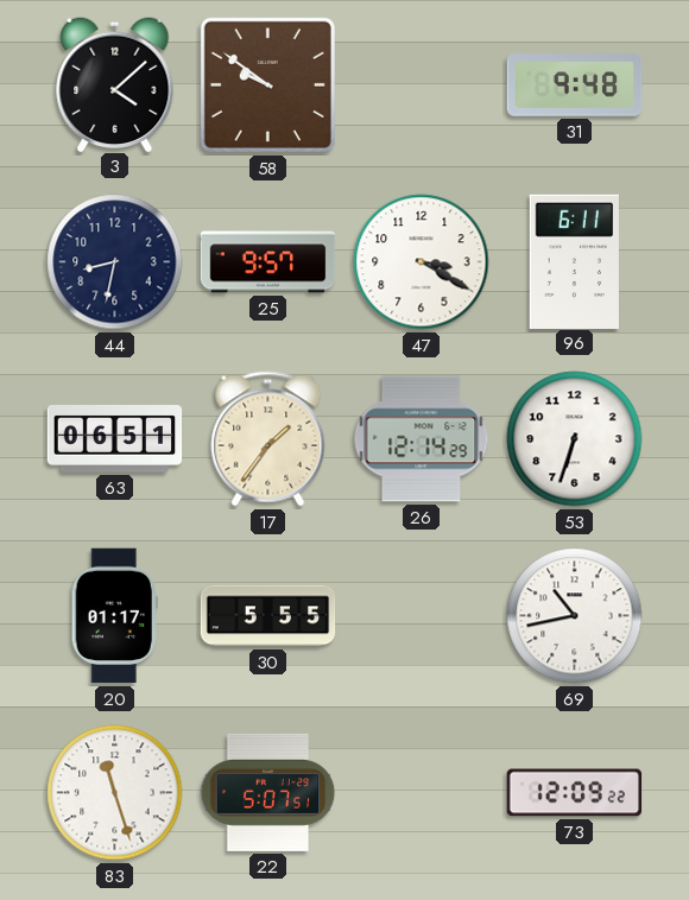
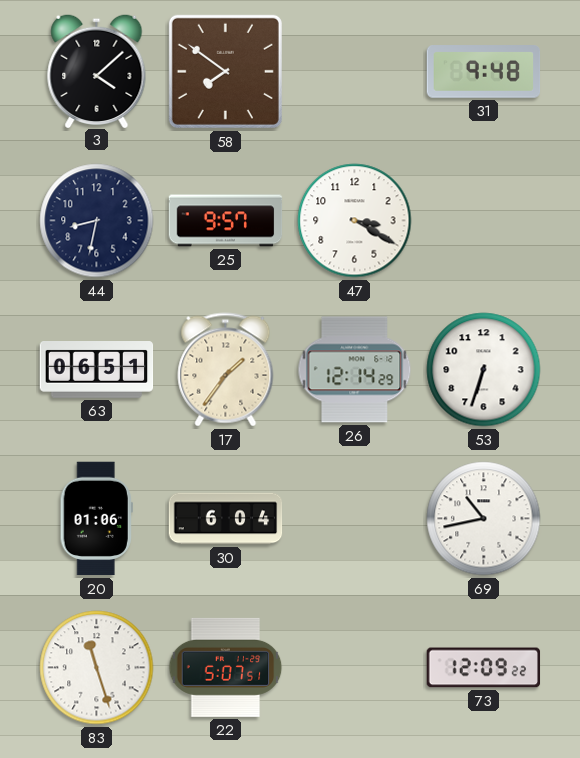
58: 9:51 -> 7:51 (225, 71)
96: 6:11 -> none (574, 261)
20: 01:17 -> 01:06 (96, 519)
30: 5:55 -> 6:04 (226, 519)
